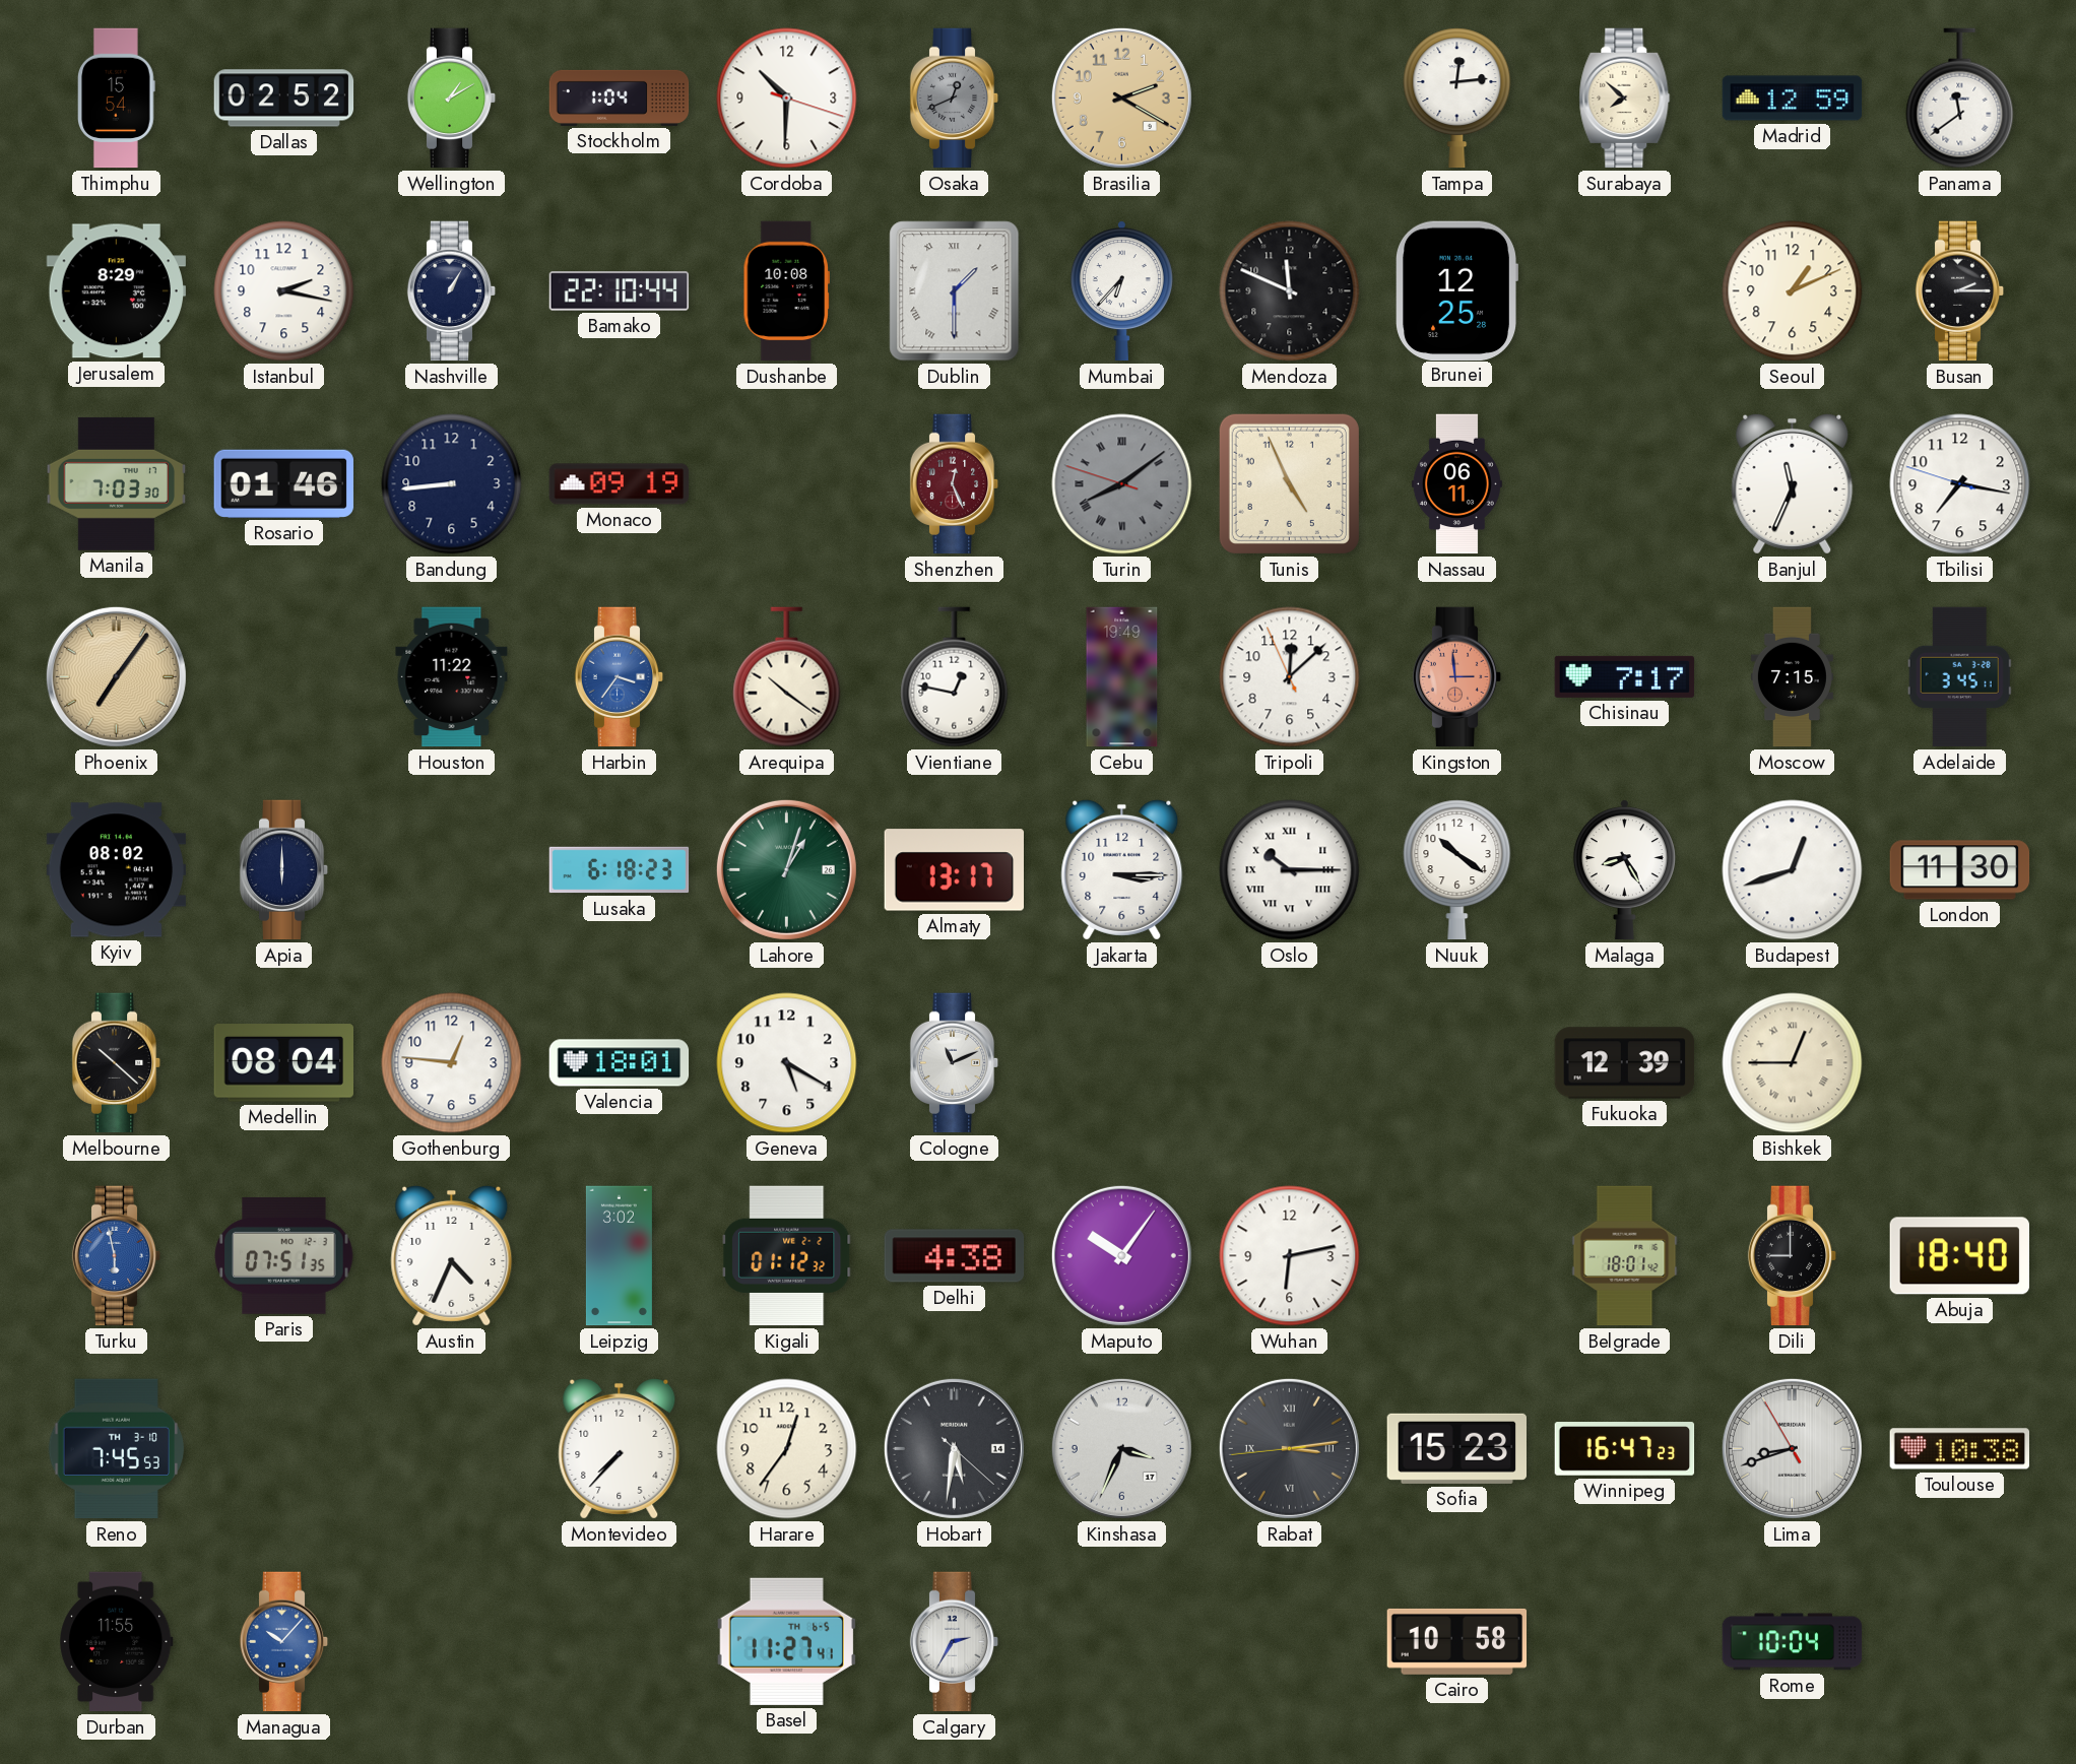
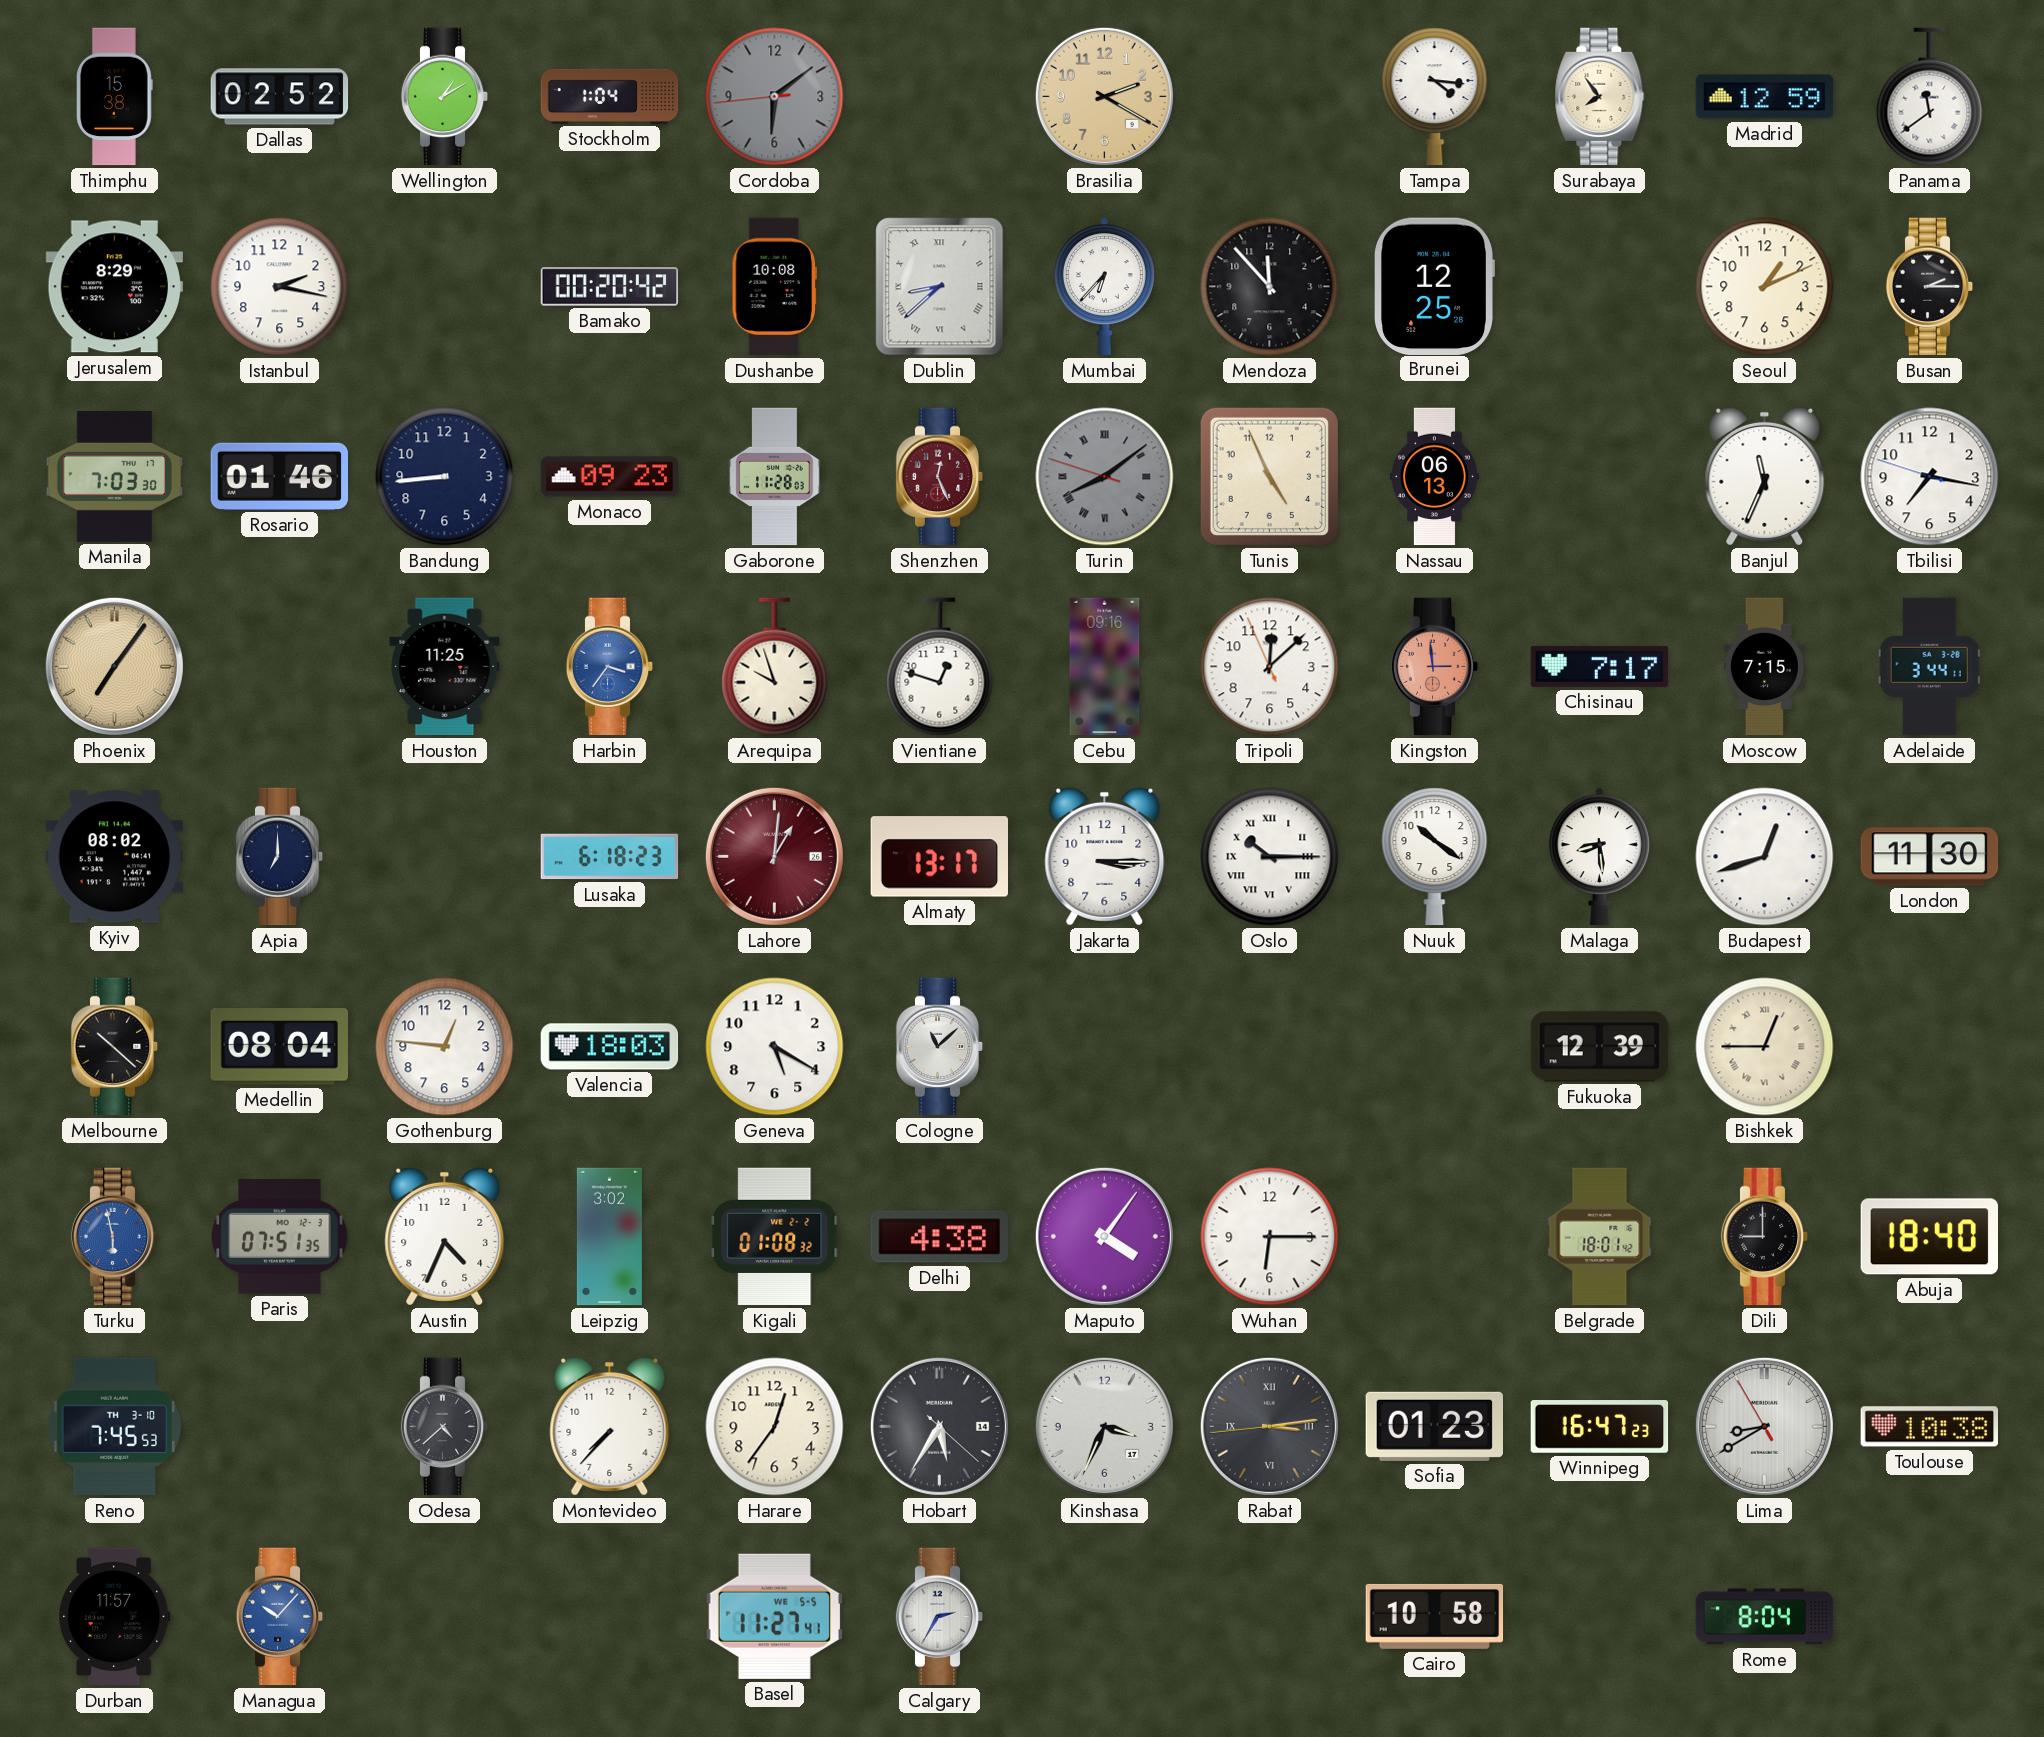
Thimphu: 15:54 -> 15:38 (115, 97)
Cordoba: 10:30 -> 6:08 (775, 97)
Cordoba dial: white -> grey (775, 97)
Osaka: 12:41 -> none (955, 99)
Tampa: 12:14 -> 4:16 (1435, 97)
Surabaya: 7:52 -> 7:54 (1600, 97)
Nashville: 1:05 -> none (452, 291)
Bamako: 22:10 -> 00:20 (610, 287)
Dublin: 1:30 -> 8:38 (940, 287)
Mendoza: 11:49 -> 11:53 (1270, 287)
Monaco: 09:19 -> 09:23 (610, 477)
Gaborone: none -> 11:28 (775, 477)
Nassau: 06:11 -> 06:13 (1434, 477)
Houston: 11:22 -> 11:25 (445, 667)
Arequipa: 10:21 -> 9:57 (775, 667)
Vientiane: 12:47 -> 12:48 (940, 667)
Cebu: 19:49 -> 09:16 (1105, 667)
Adelaide: 3:45 -> 3:44 (1929, 667)
Apia: 6:00 -> 7:00 (280, 857)
Lahore: 1:03 -> 1:01 (774, 856)
Lahore dial: green -> burgundy (774, 856)
Malaga: 8:25 -> 8:29 (1599, 857)
Valencia: 18:01 -> 18:03 (610, 1047)
Cologne: 11:11 -> 11:08 (940, 1047)
Kigali: 01:12 -> 01:08 (775, 1237)
Maputo: 10:06 -> 4:06 (1104, 1236)
Wuhan: 6:13 -> 6:15 (1270, 1237)
Odesa: none -> 4:38 (445, 1427)
Hobart: 5:31 -> 5:35 (939, 1426)
Sofia: 15:23 -> 01:23 (1435, 1426)
Lima: 8:41 -> 8:39 (1764, 1426)
Durban: 11:55 -> 11:57 (115, 1617)
Basel date: TH 6-5 -> WE 5-5 (774, 1616)
Rome: 10:04 -> 8:04 (1765, 1617)
